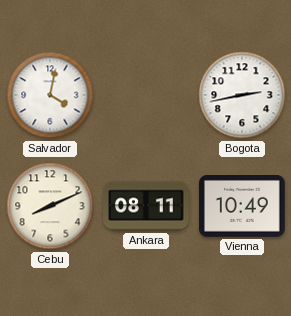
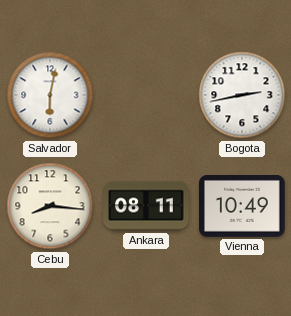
Salvador: 4:02 -> 6:02 (50, 95)
Cebu: 8:11 -> 8:16 (50, 206)
